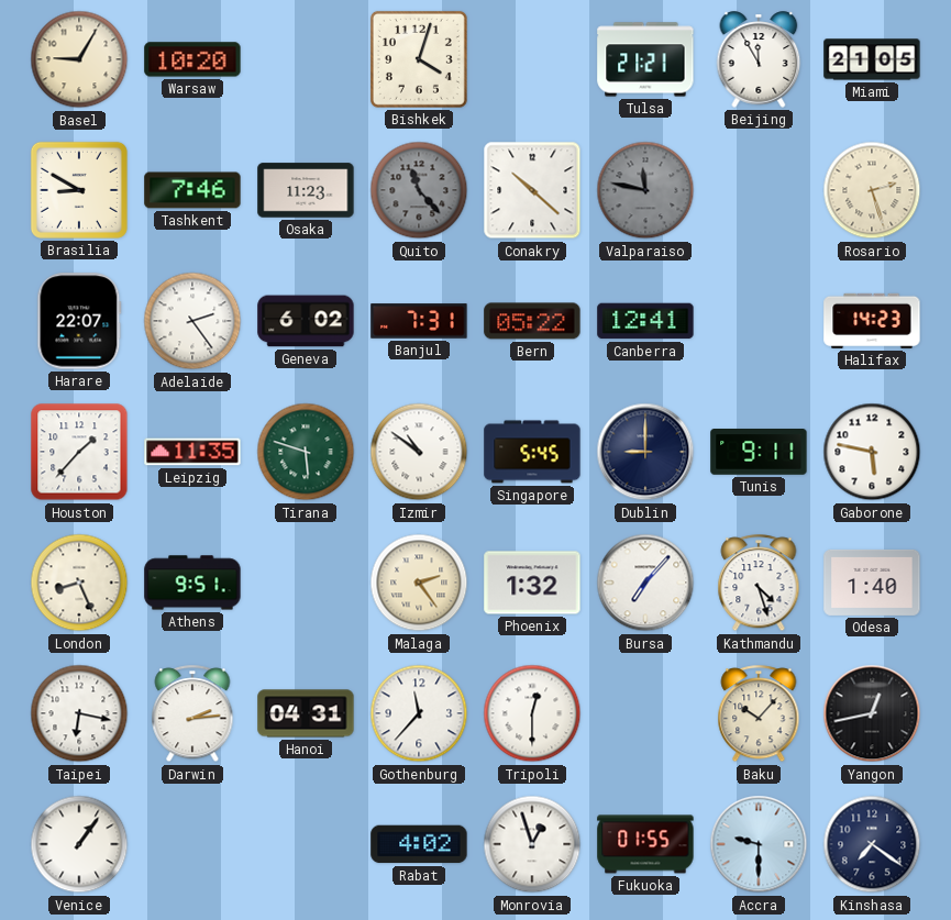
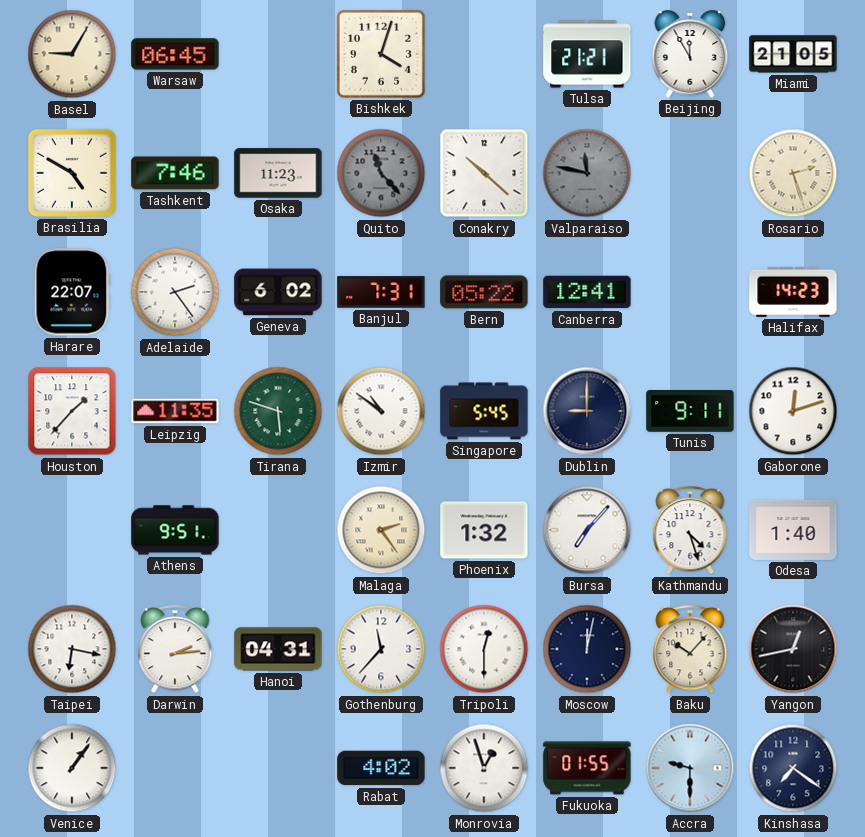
Warsaw: 10:20 -> 06:45 (175, 54)
Brasilia: 8:50 -> 4:50 (72, 173)
Gaborone: 5:47 -> 12:12 (793, 411)
London: 8:26 -> none (79, 583)
Moscow: none -> 12:02 (587, 649)
